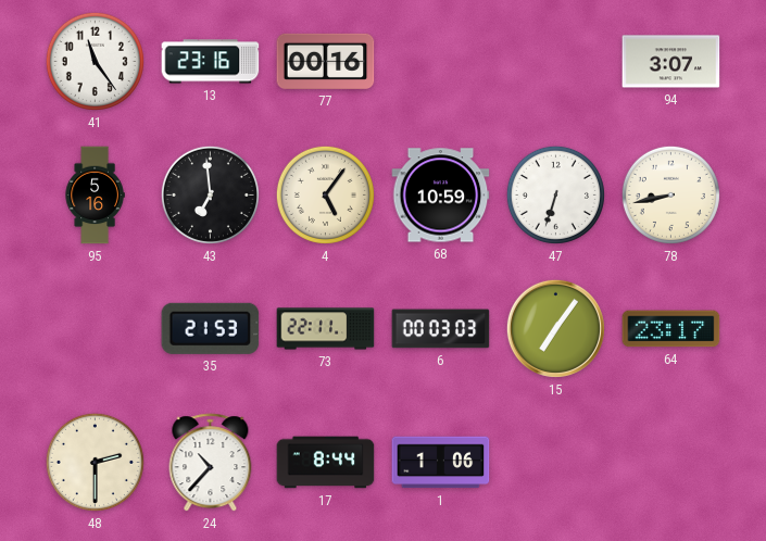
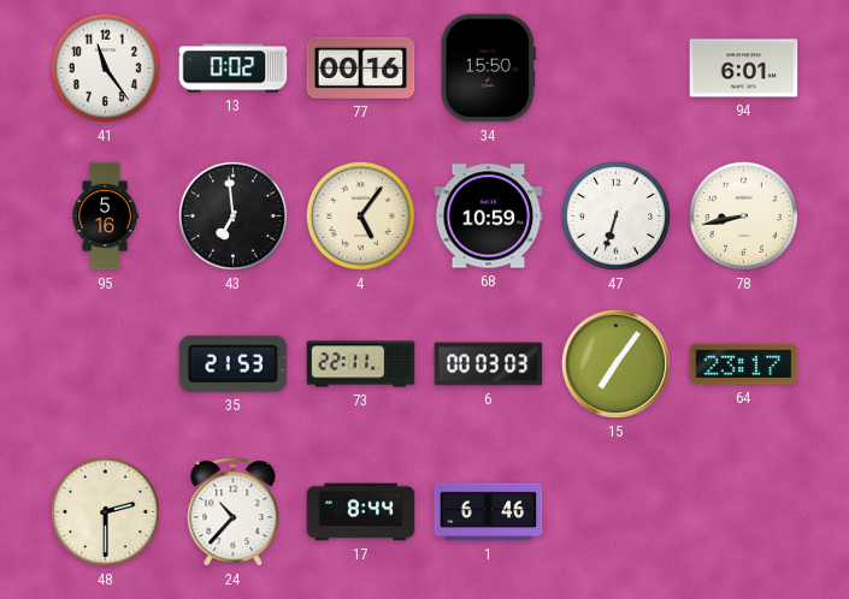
13: 23:16 -> 0:02 (234, 69)
34: none -> 15:50 (488, 69)
94: 3:07 -> 6:01 (744, 69)
1: 1:06 -> 6:46 (489, 512)
